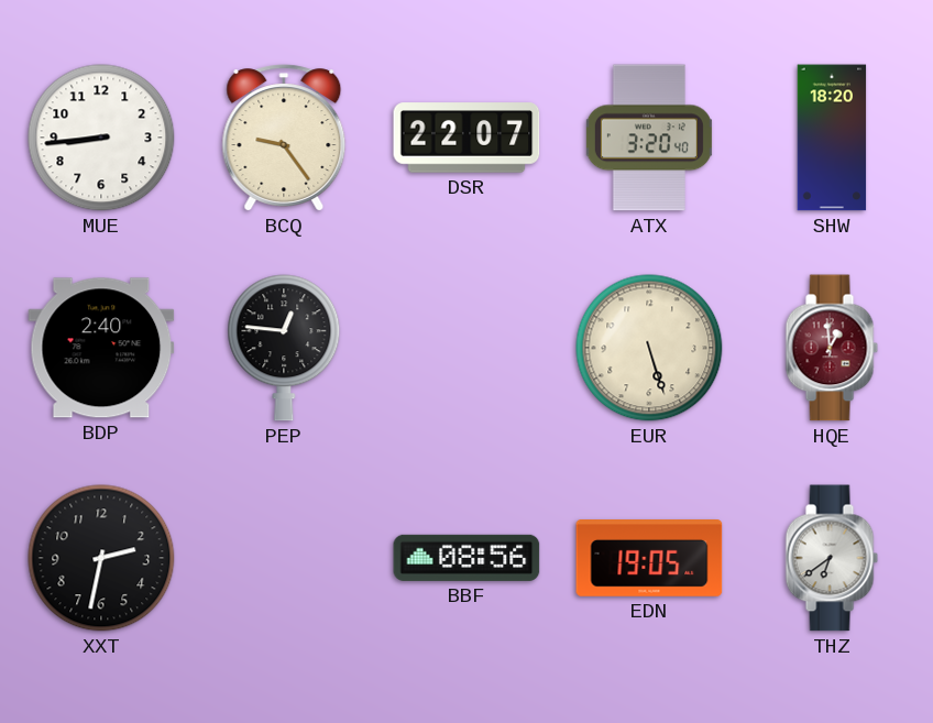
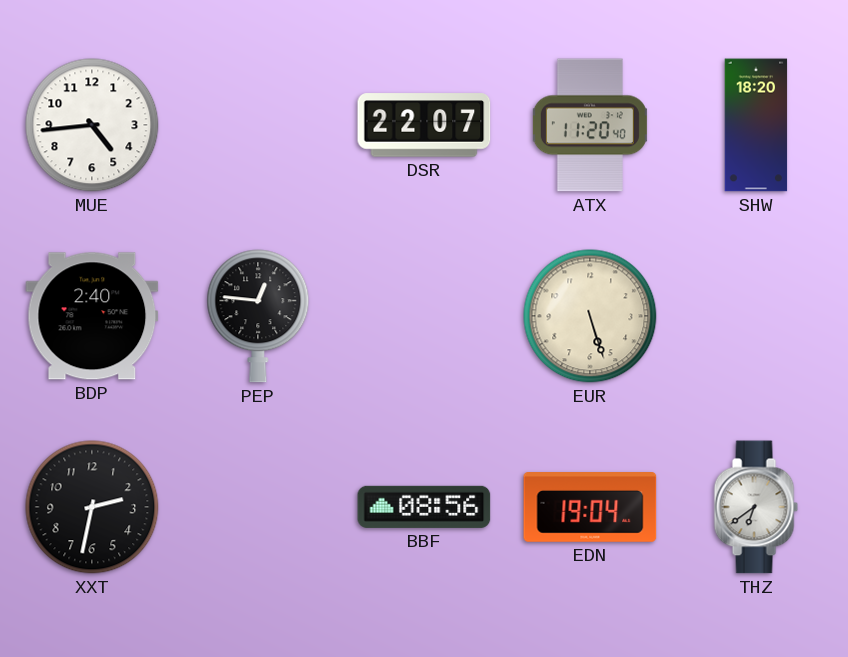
MUE: 8:44 -> 4:44 (92, 125)
BCQ: 9:24 -> none (284, 138)
ATX: 3:20 -> 11:20 (590, 125)
HQE: 12:59 -> none (832, 348)
EDN: 19:05 -> 19:04 (590, 508)
